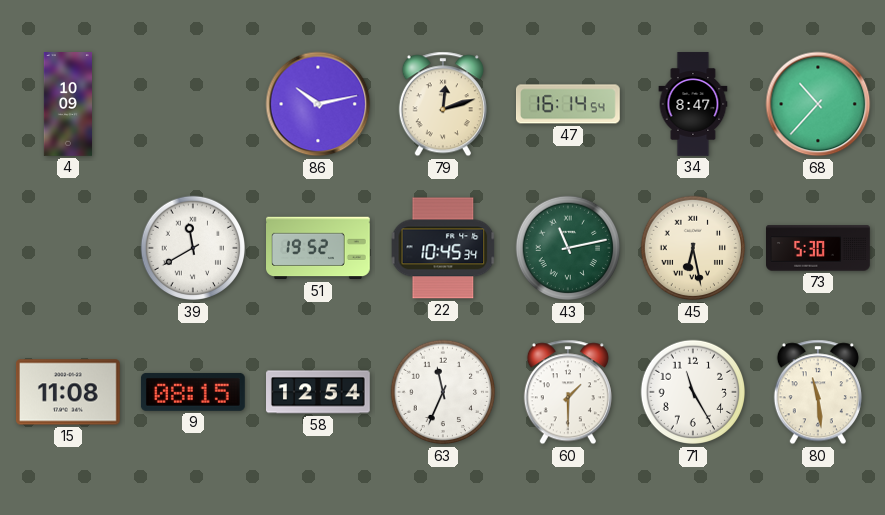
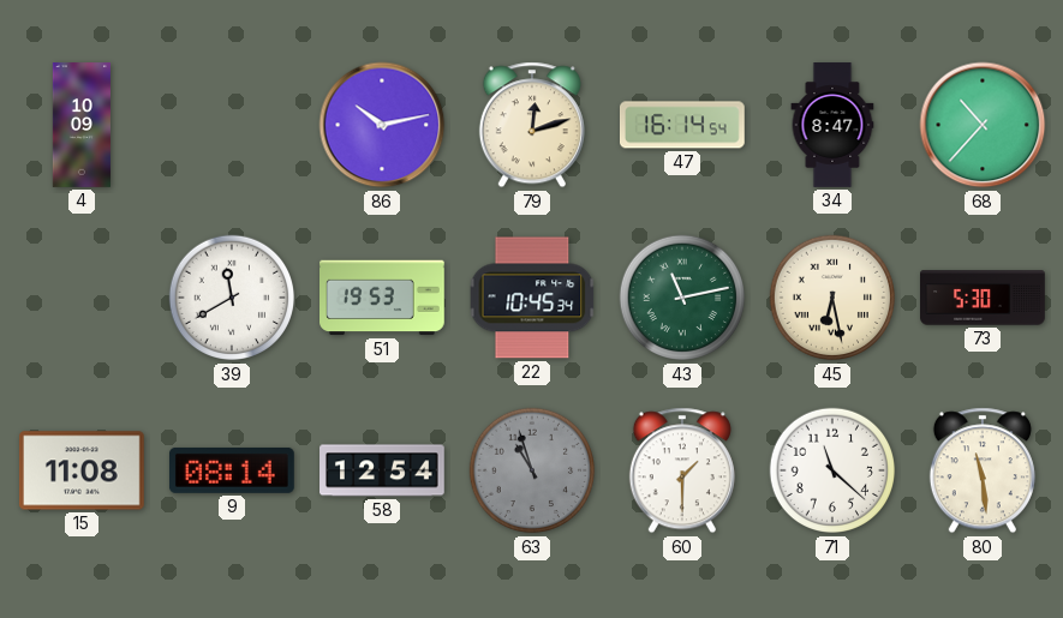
51: 19:52 -> 19:53 (383, 298)
9: 08:15 -> 08:14 (232, 470)
63: 11:34 -> 10:57 (532, 470)
63 dial: white -> grey (532, 470)
71: 11:25 -> 11:22 (832, 470)
